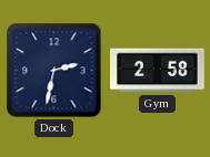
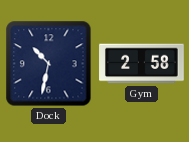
Dock: 2:32 -> 10:32 (49, 64)
